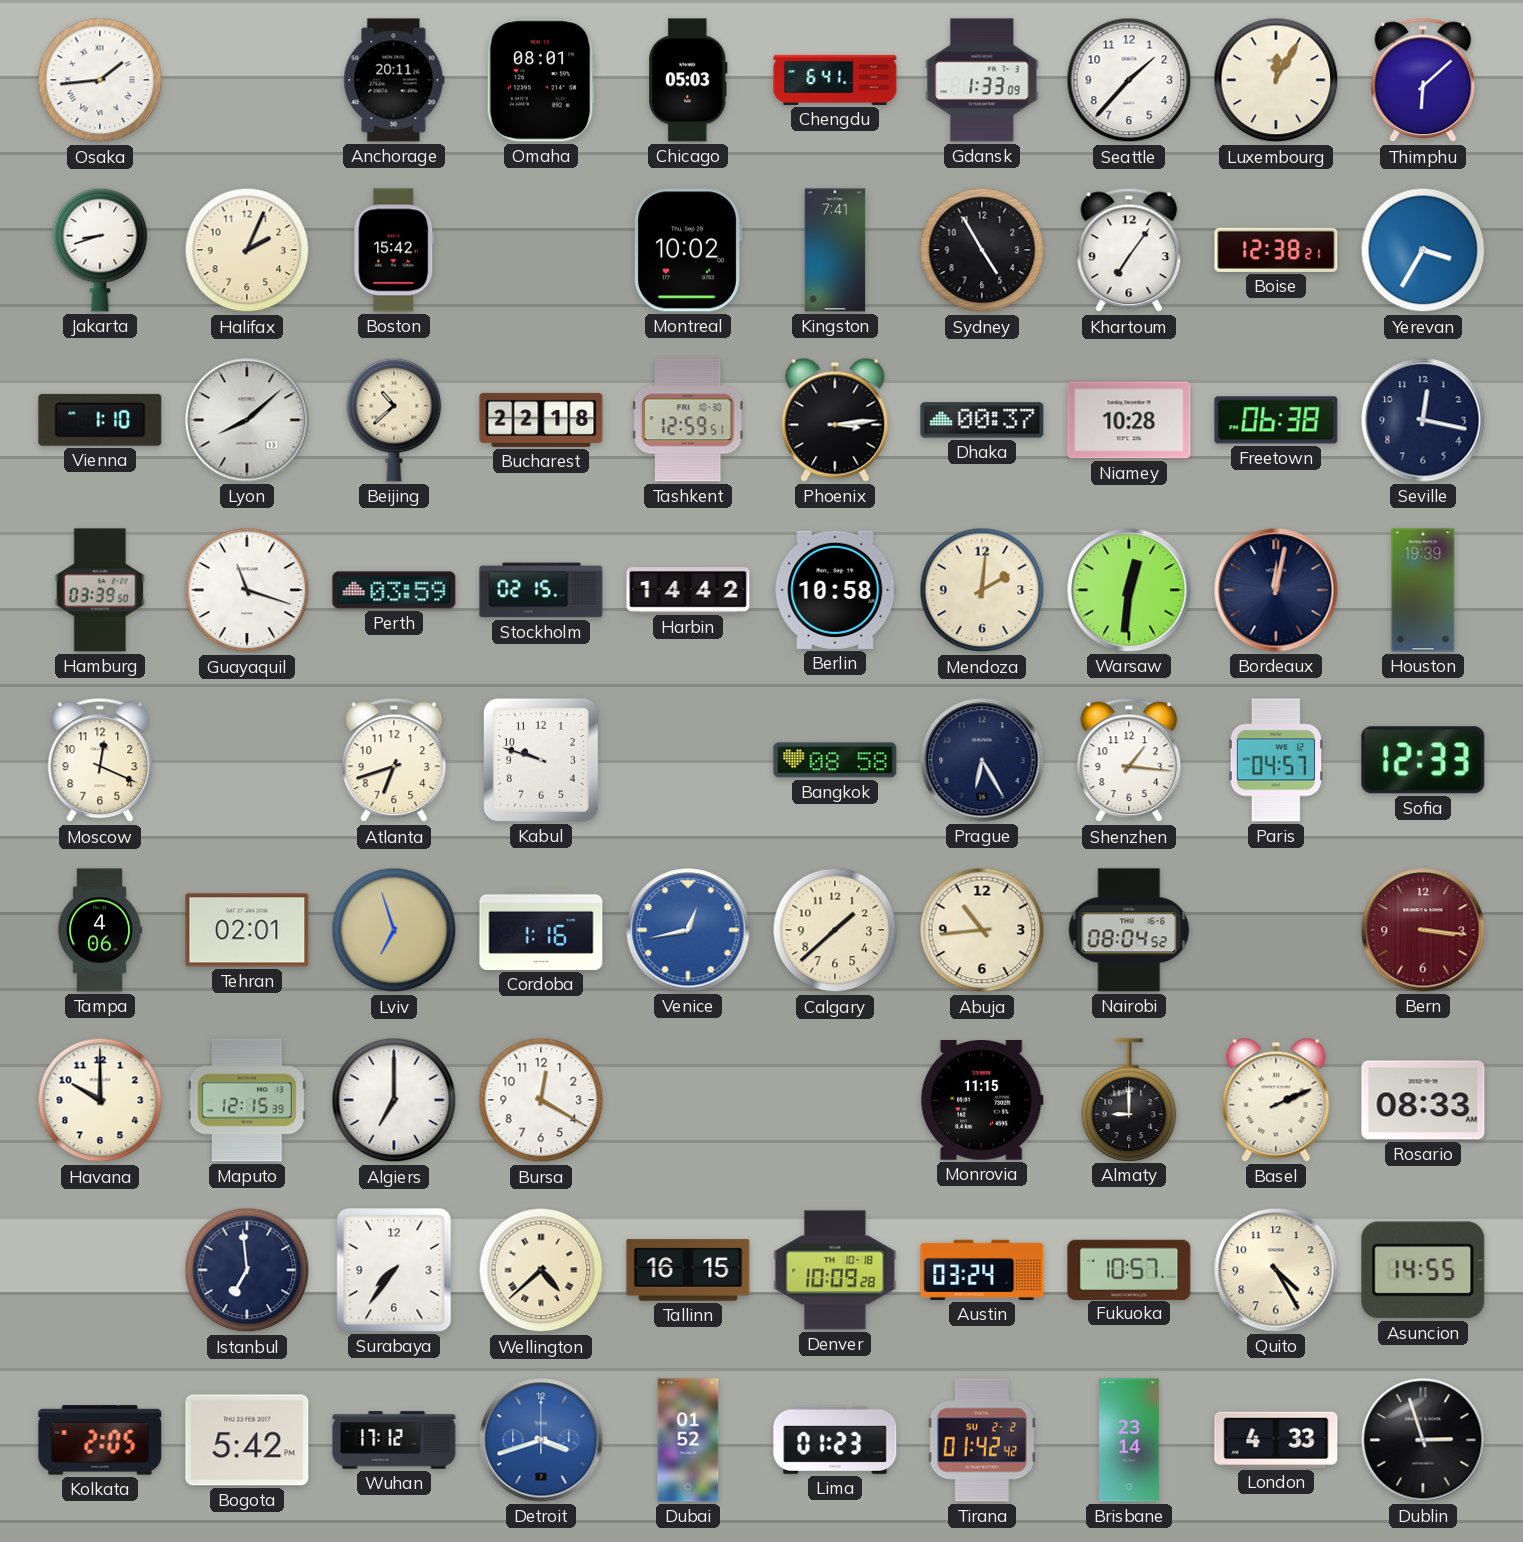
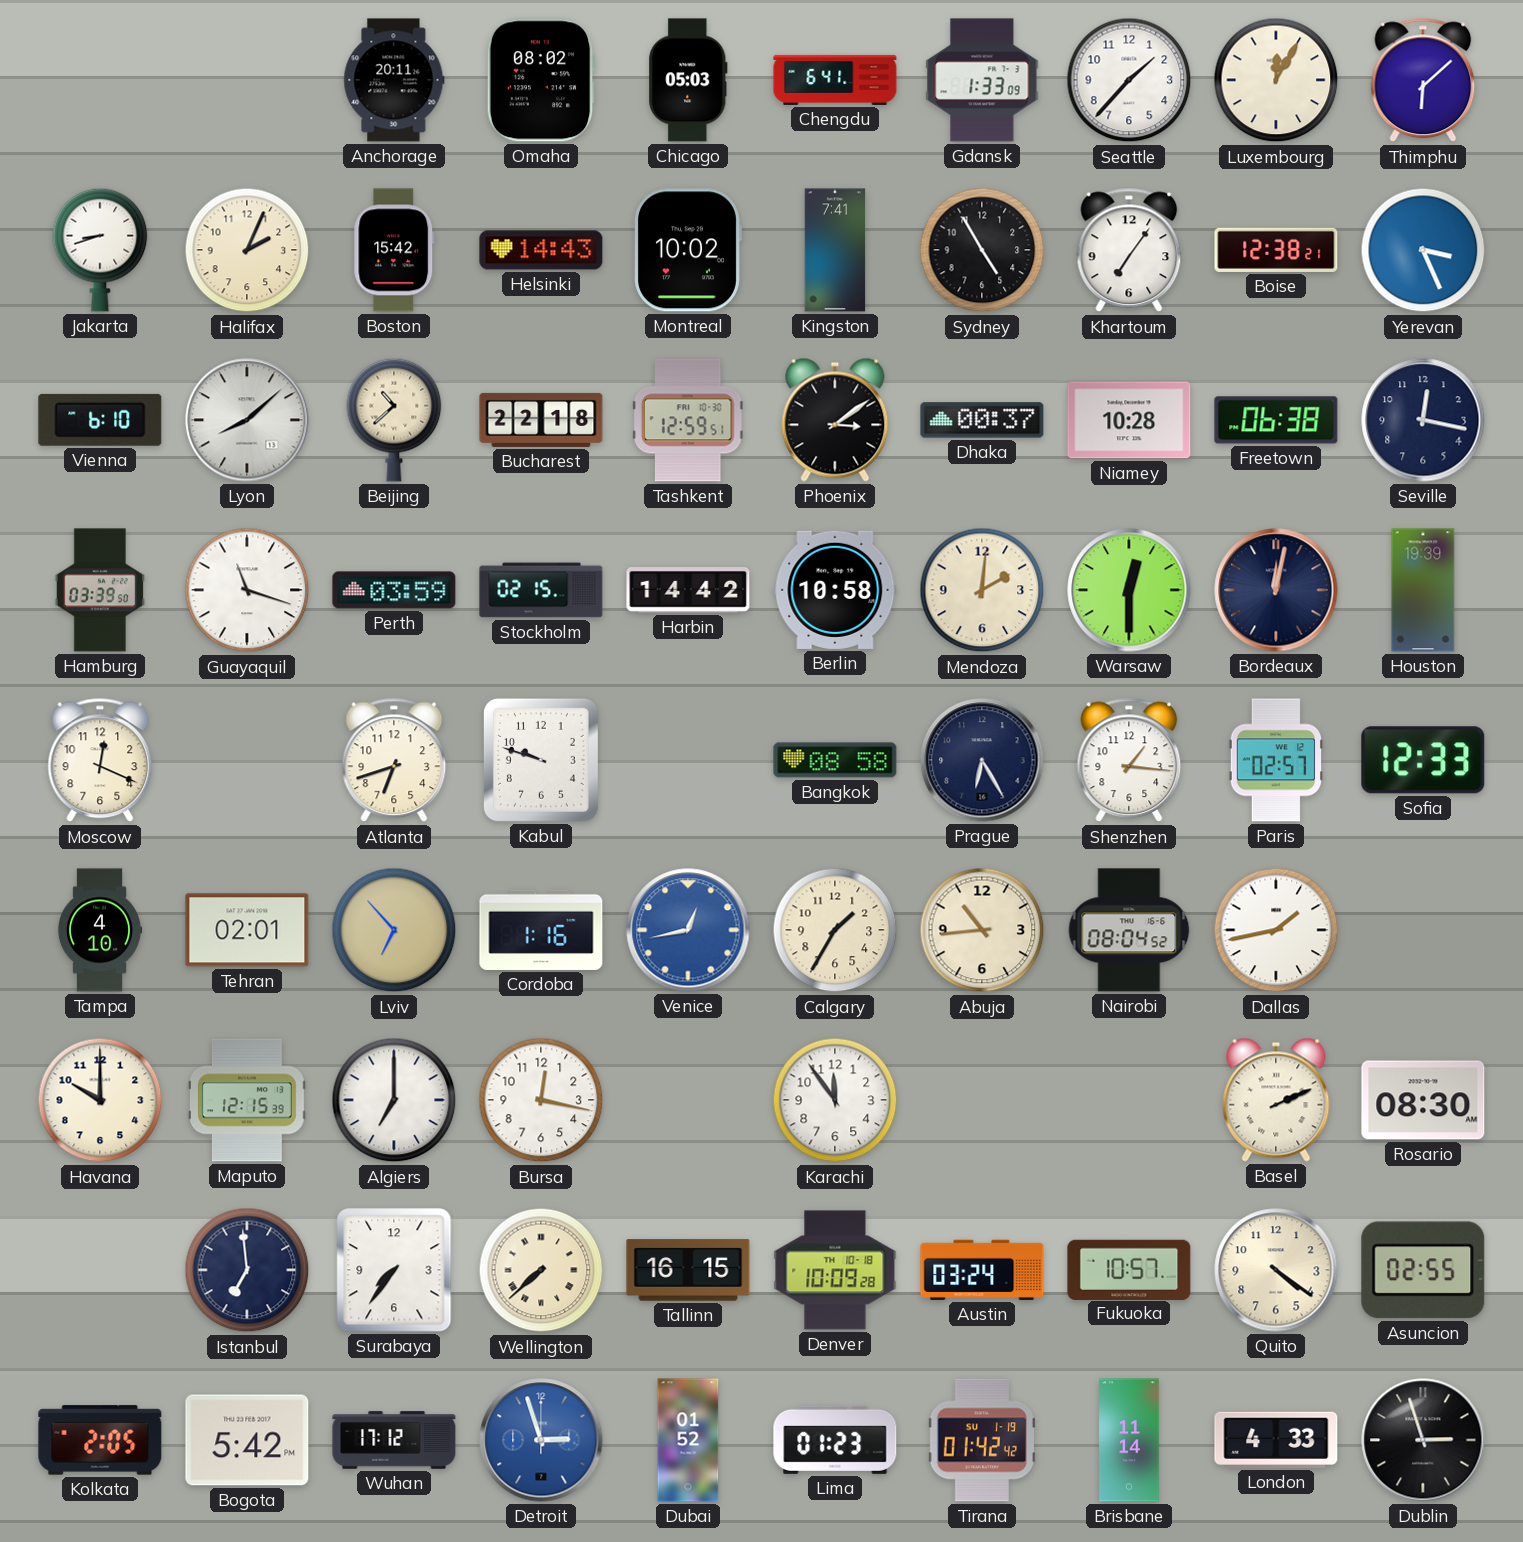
Osaka: 1:44 -> none (100, 80)
Omaha: 08:01 -> 08:02 (541, 80)
Helsinki: none -> 14:43 (541, 250)
Yerevan: 3:35 -> 3:26 (1423, 250)
Vienna: 1:10 -> 6:10 (100, 420)
Phoenix: 3:14 -> 3:09 (835, 420)
Warsaw: 12:31 -> 12:30 (1129, 590)
Paris: 04:57 -> 02:57 (1275, 760)
Tampa: 4:06 -> 4:10 (100, 930)
Lviv: 6:57 -> 6:53 (394, 930)
Calgary: 1:38 -> 1:35 (835, 930)
Dallas: none -> 1:43 (1276, 930)
Bern: 3:16 -> none (1423, 930)
Bursa: 12:20 -> 12:17 (541, 1100)
Karachi: none -> 11:54 (835, 1100)
Monrovia: 11:15 -> none (982, 1101)
Almaty: 9:00 -> none (1129, 1100)
Rosario: 08:33 -> 08:30 (1423, 1100)
Wellington: 4:38 -> 7:38 (541, 1270)
Quito: 4:25 -> 4:21 (1276, 1270)
Asuncion: 14:55 -> 02:55 (1423, 1270)
Detroit: 3:42 -> 2:57 (541, 1440)
Tirana date: SU 2-2 -> SU 1-19 (982, 1440)
Brisbane: 23:14 -> 11:14 (1129, 1440)
